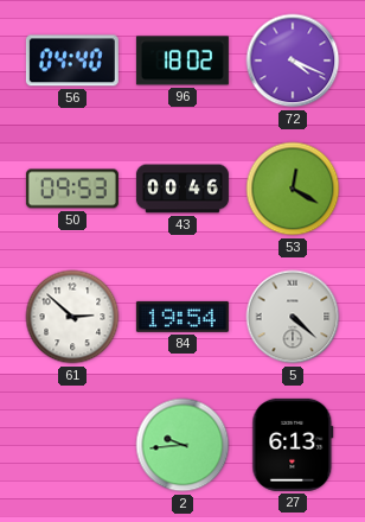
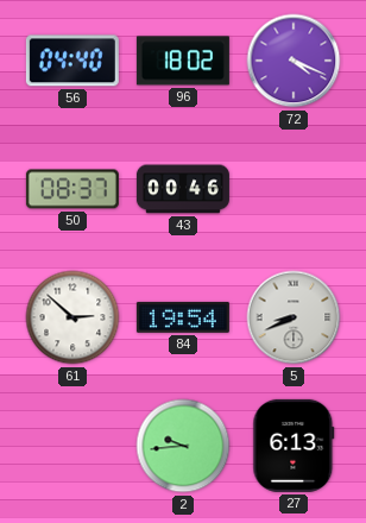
50: 09:53 -> 08:37 (72, 189)
53: 12:20 -> none (293, 189)
5: 4:22 -> 8:41 (294, 317)
